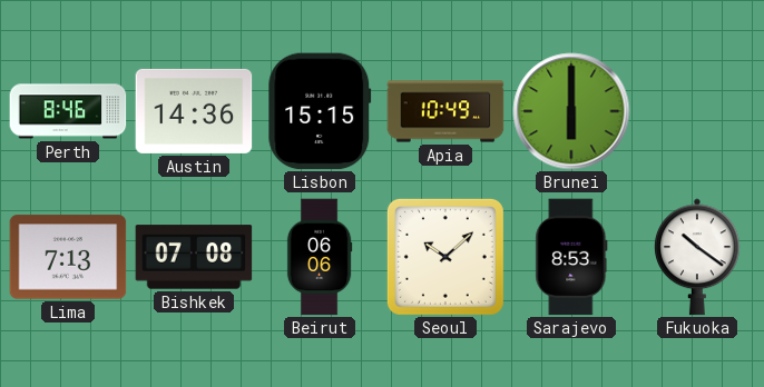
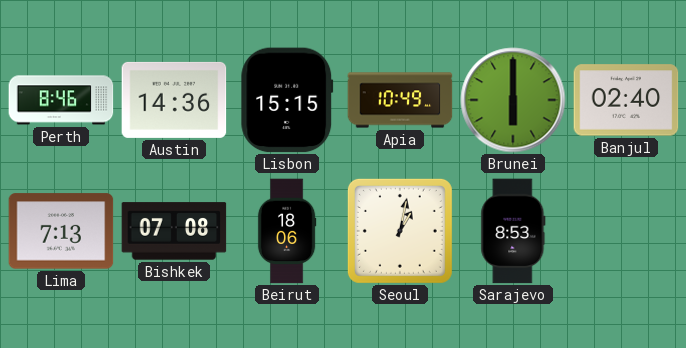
Banjul: none -> 02:40 (626, 100)
Beirut: 06:06 -> 18:06 (287, 231)
Seoul: 10:08 -> 1:02 (400, 231)
Fukuoka: 10:21 -> none (698, 257)
